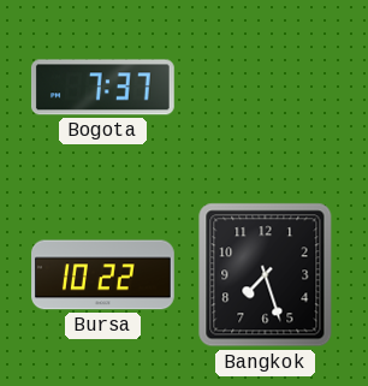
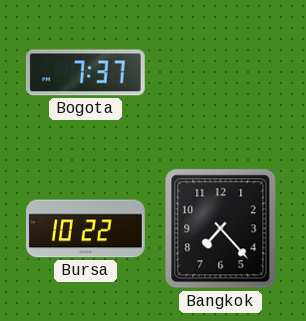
Bangkok: 7:27 -> 7:23 (221, 229)
